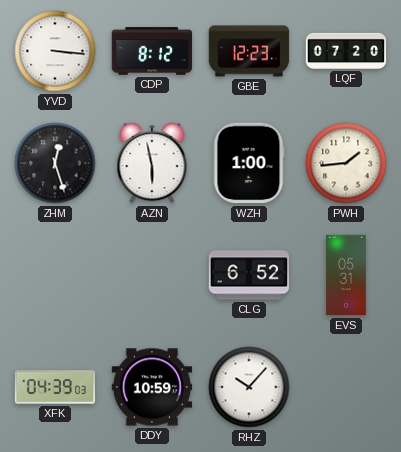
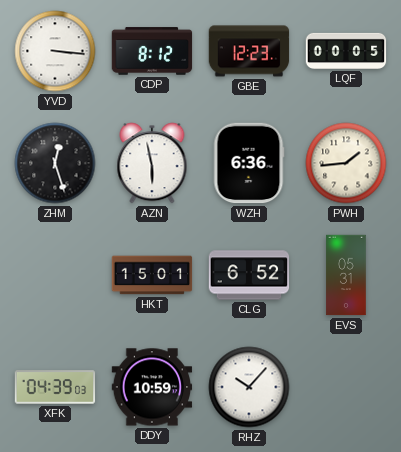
LQF: 07:20 -> 00:05 (346, 51)
WZH: 1:00 -> 6:36 (249, 163)
HKT: none -> 15:01 (152, 275)
